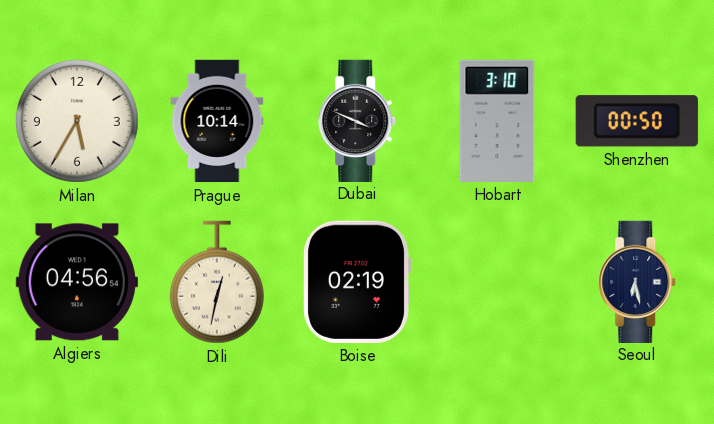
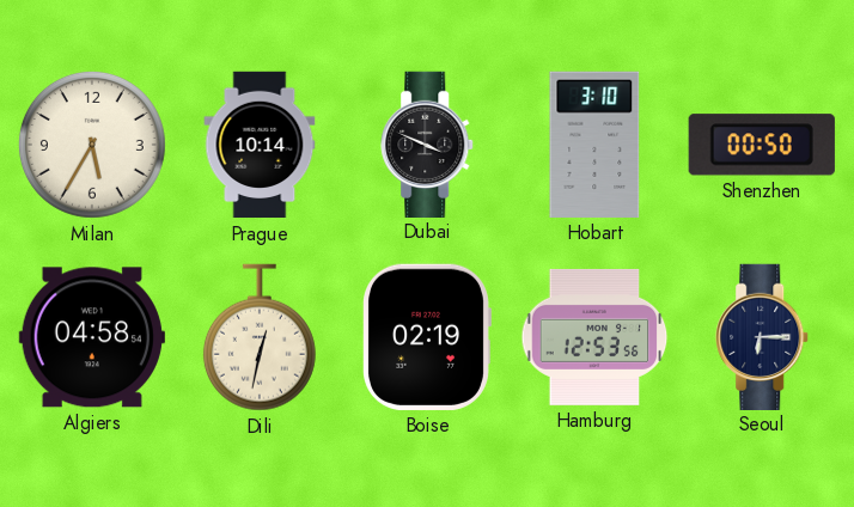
Algiers: 04:56 -> 04:58 (92, 337)
Hamburg: none -> 12:53 (594, 337)
Seoul: 6:28 -> 6:15 (763, 336)
